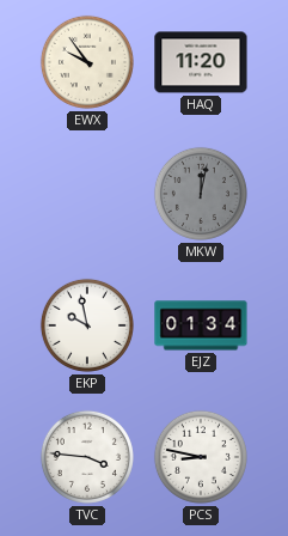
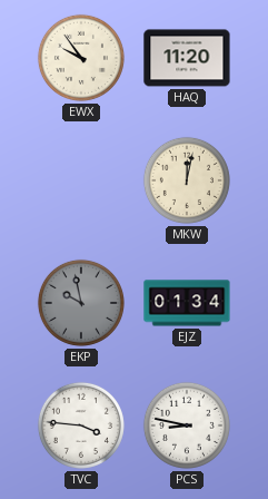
MKW dial: grey -> cream (187, 180)
EKP dial: white -> grey (81, 303)
